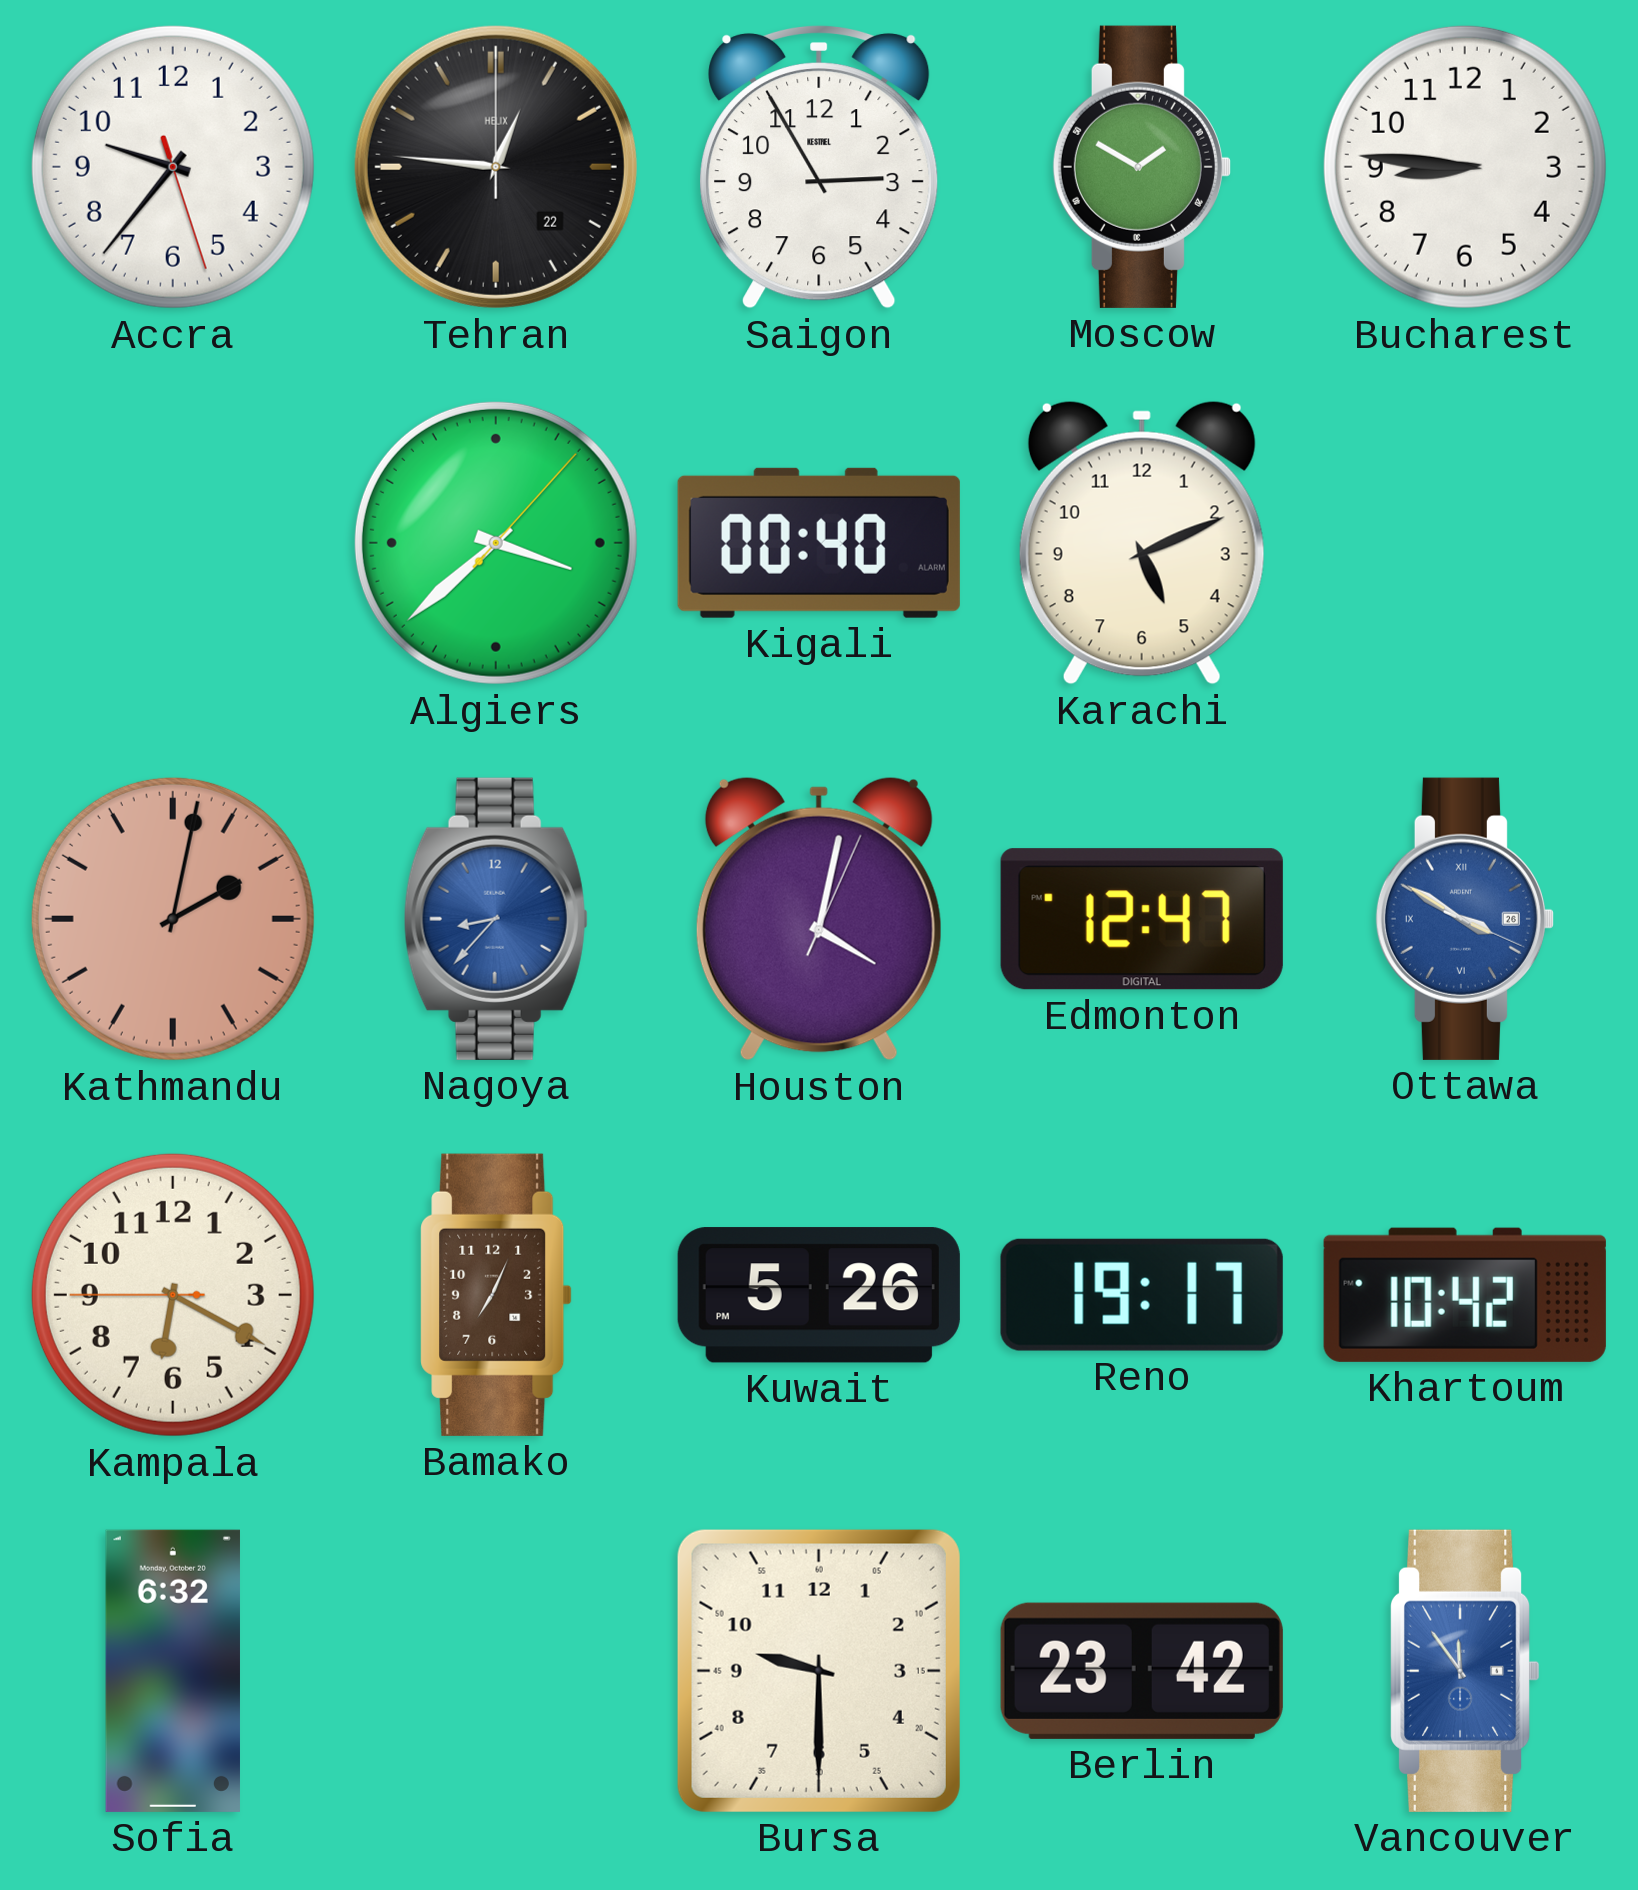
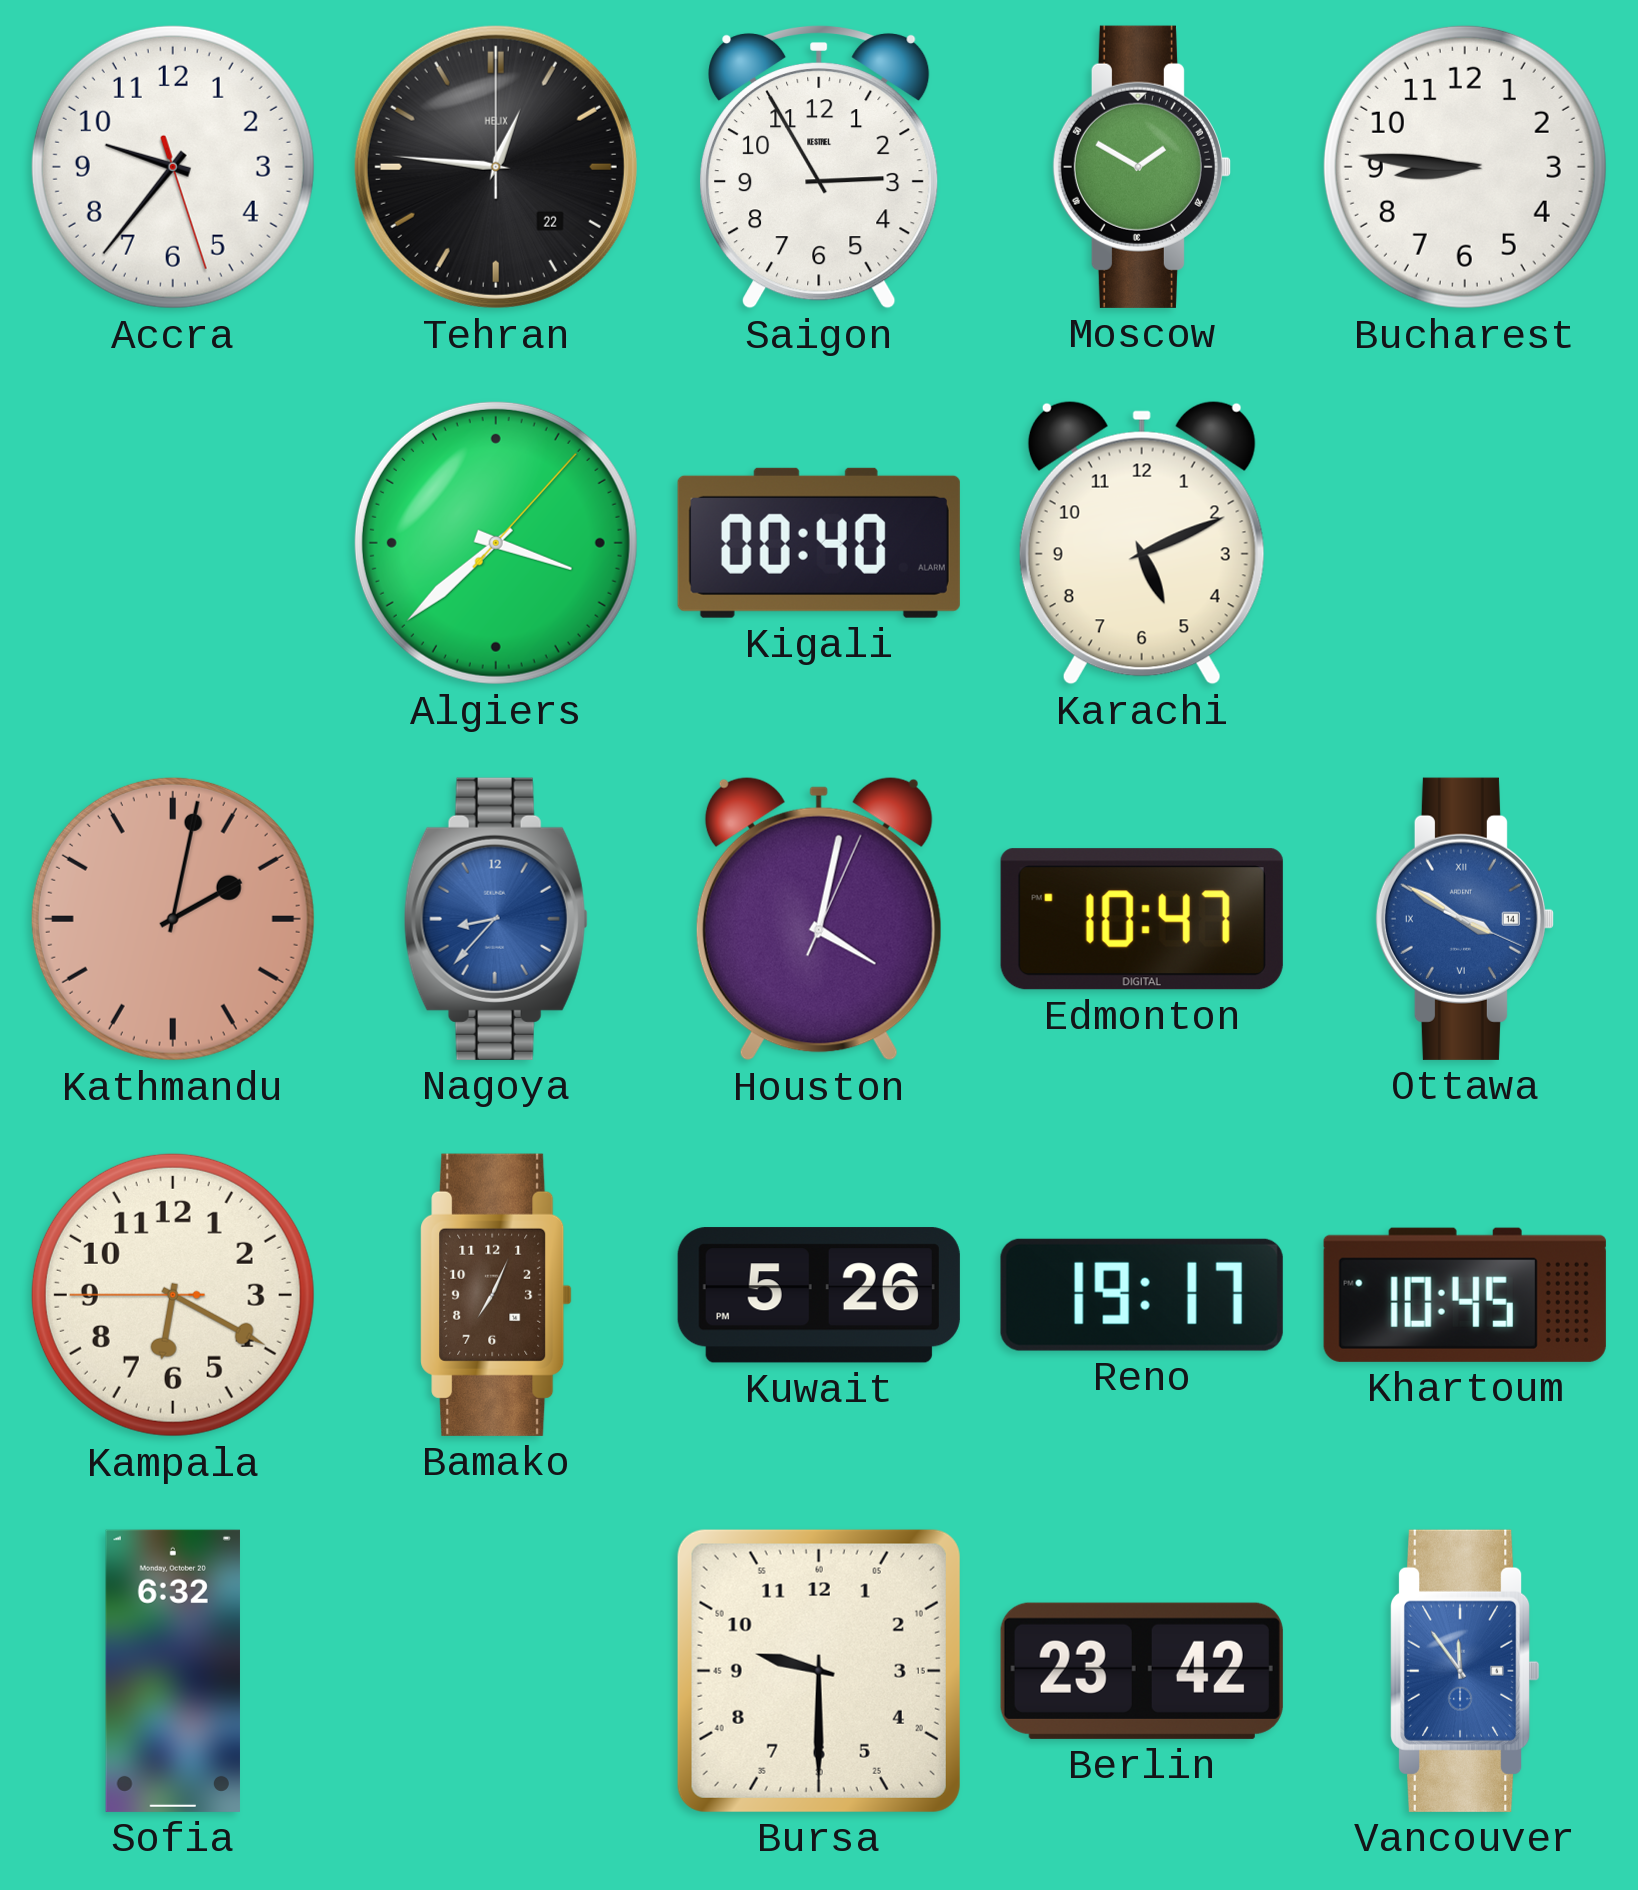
Edmonton: 12:47 -> 10:47 (1142, 919)
Ottawa date: 26 -> 14 (1465, 919)
Khartoum: 10:42 -> 10:45 (1465, 1295)
